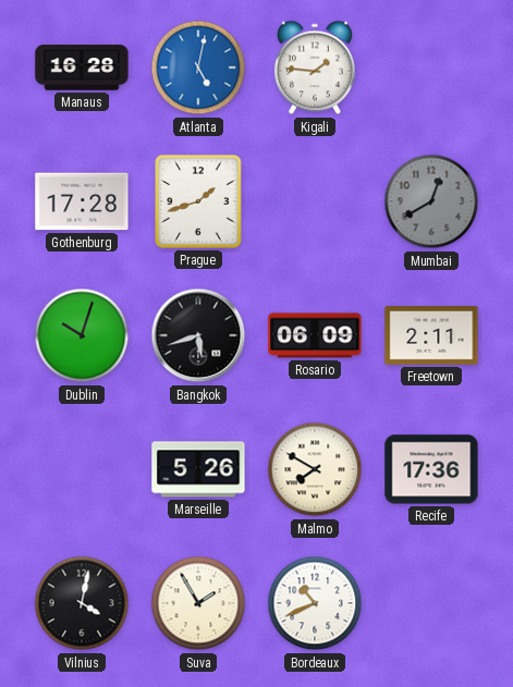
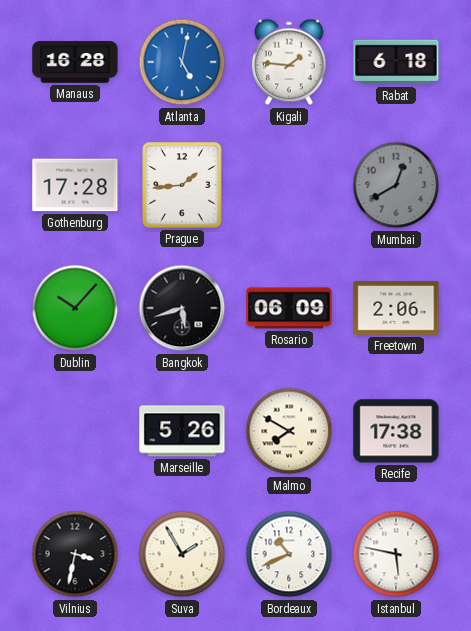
Rabat: none -> 6:18 (396, 62)
Prague: 1:42 -> 1:44 (182, 185)
Dublin: 10:03 -> 10:07 (75, 308)
Freetown: 2:11 -> 2:06 (396, 308)
Recife: 17:36 -> 17:38 (396, 431)
Vilnius: 4:02 -> 3:32 (75, 554)
Istanbul: none -> 5:47 (396, 554)
